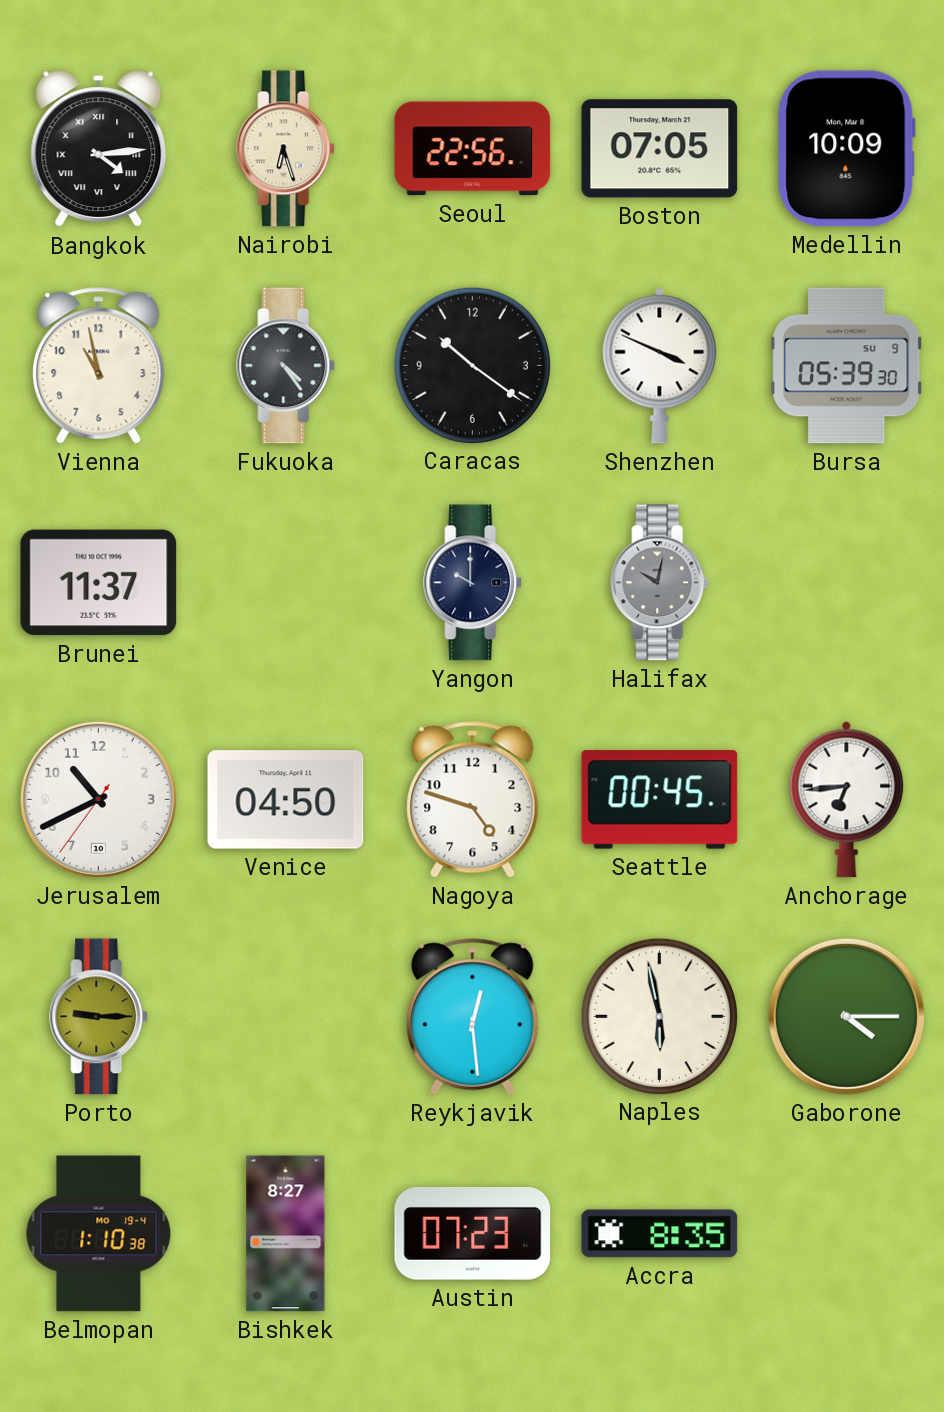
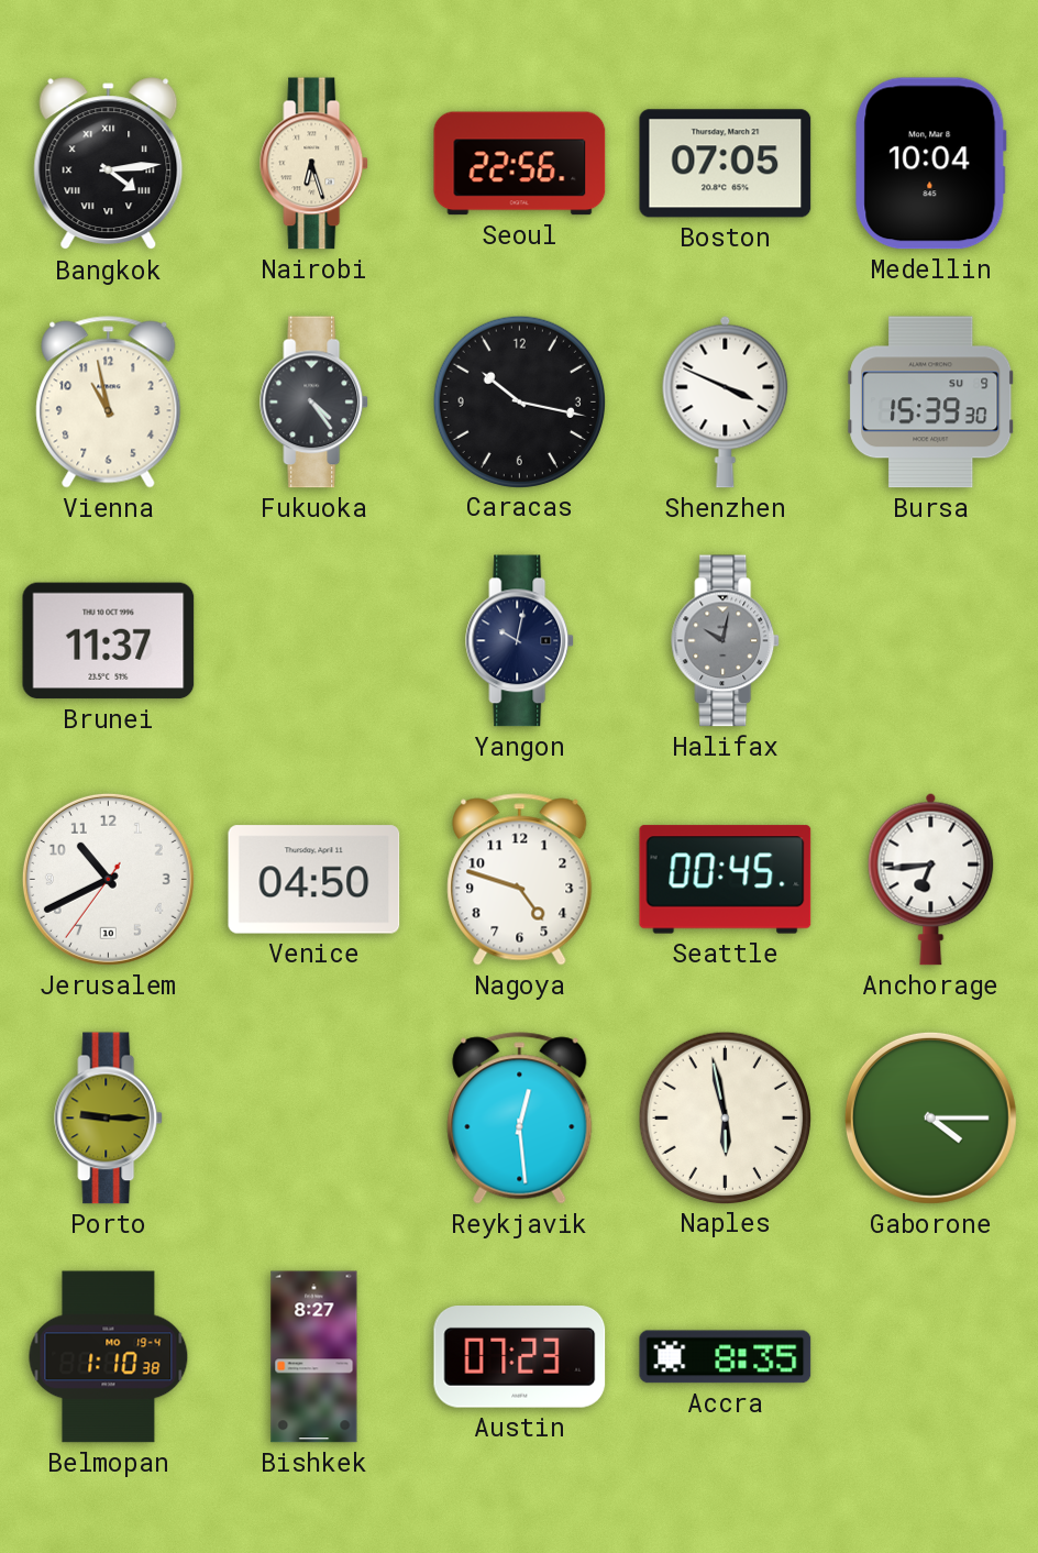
Medellin: 10:09 -> 10:04 (931, 164)
Caracas: 10:21 -> 10:17 (519, 401)
Bursa: 05:39 -> 15:39 (931, 403)
Yangon: 10:00 -> 10:02 (520, 641)
